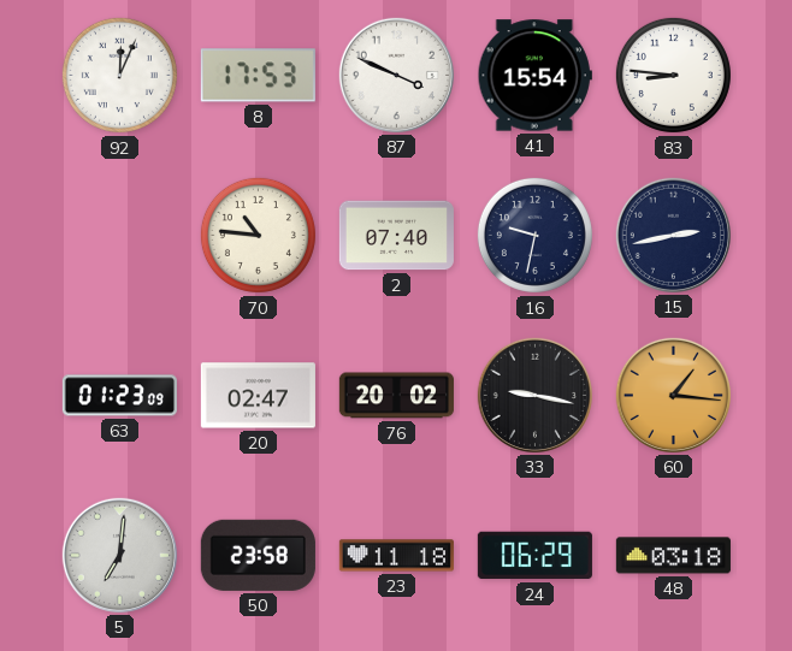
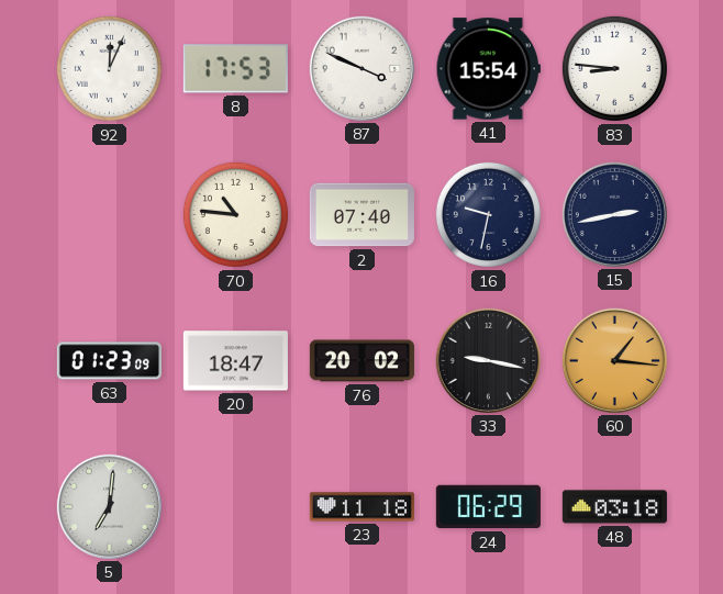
20: 02:47 -> 18:47 (235, 361)
50: 23:58 -> none (258, 555)
